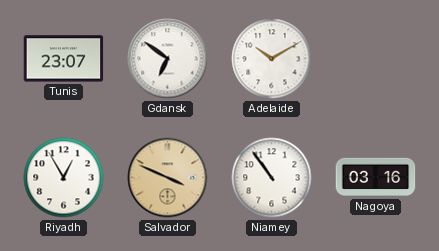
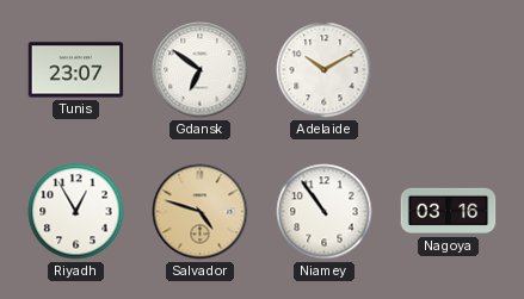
Salvador: 3:49 -> 4:48 (201, 212)
